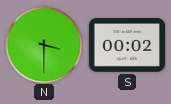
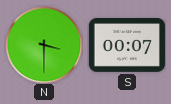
S: 00:02 -> 00:07 (127, 46)
